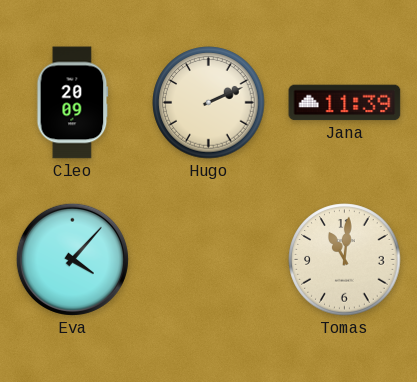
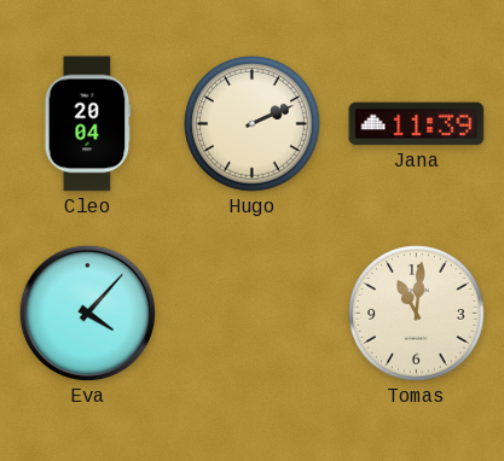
Cleo: 20:09 -> 20:04 (88, 124)
